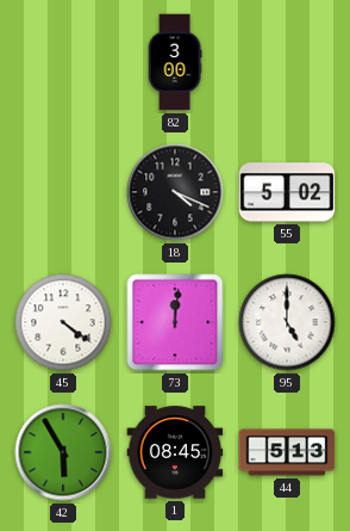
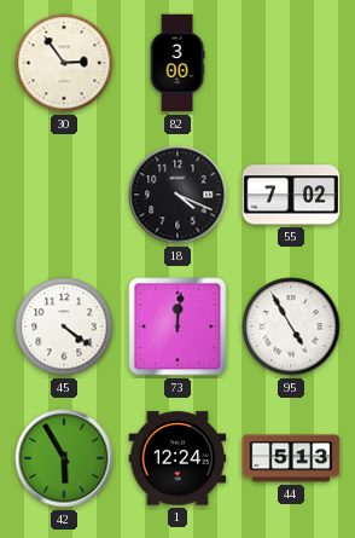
30: none -> 2:54 (64, 63)
55: 5:02 -> 7:02 (291, 195)
95: 5:00 -> 4:55 (291, 326)
1: 08:45 -> 12:24 (177, 458)
